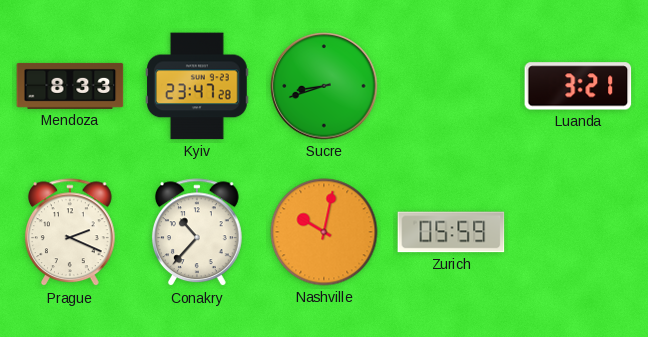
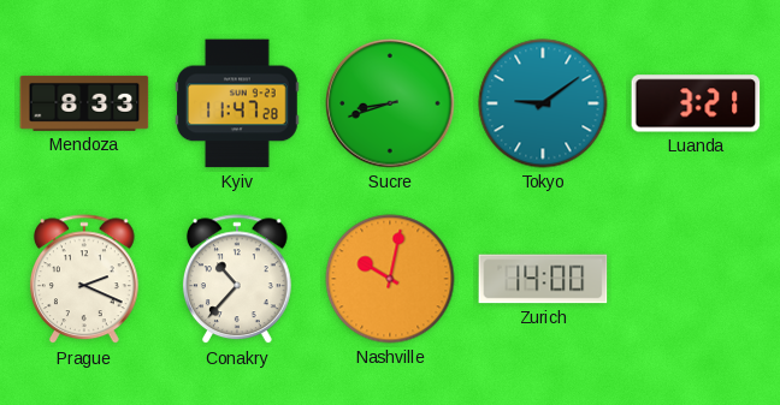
Kyiv: 23:47 -> 11:47 (238, 103)
Tokyo: none -> 9:09 (543, 103)
Zurich: 05:59 -> 14:00 (543, 279)
